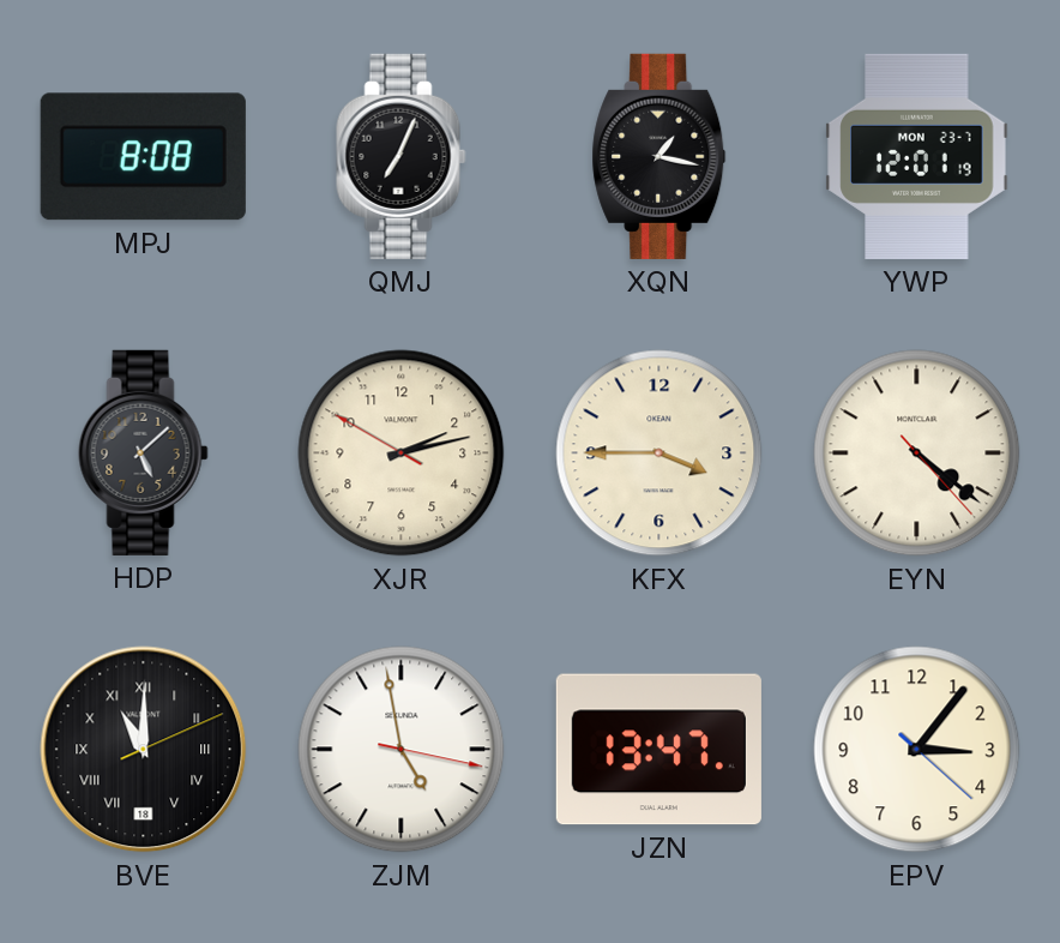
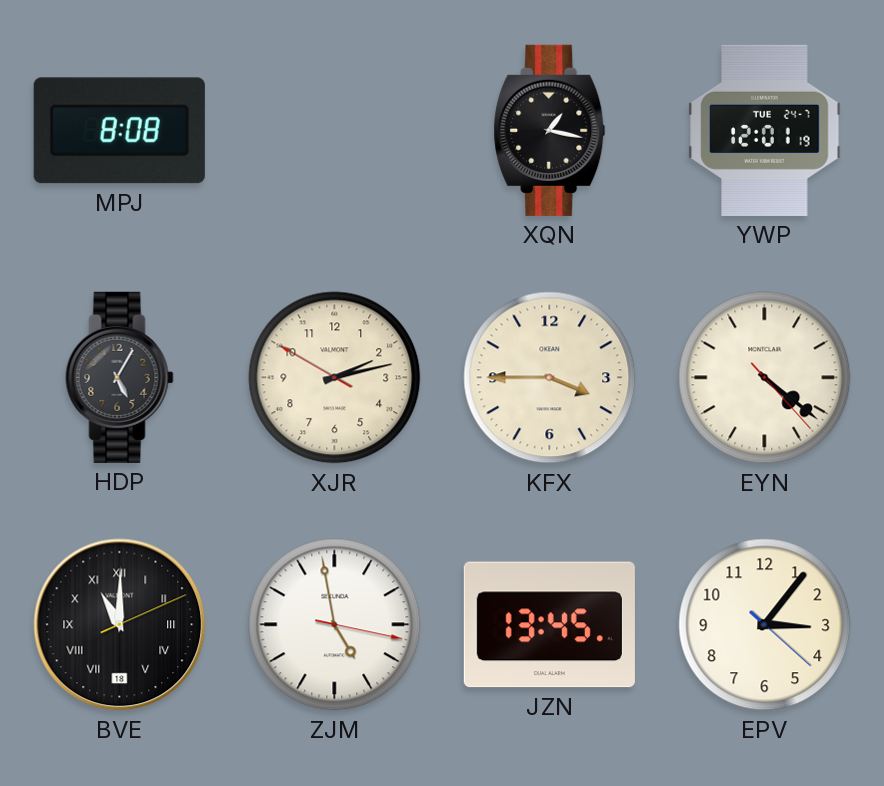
QMJ: 7:04 -> none (402, 156)
YWP date: MON 23-7 -> TUE 24-7 (765, 130)
HDP: 5:08 -> 5:05 (120, 377)
JZN: 13:47 -> 13:45 (549, 625)
